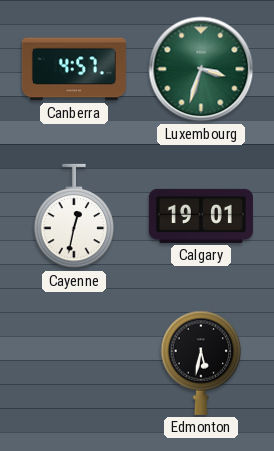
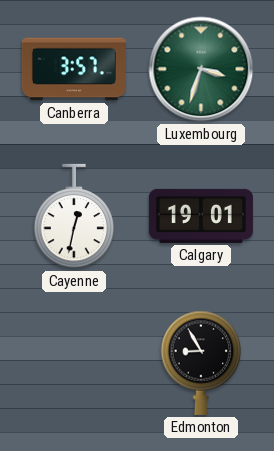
Canberra: 4:57 -> 3:57 (74, 69)
Edmonton: 5:32 -> 8:55 (201, 363)
